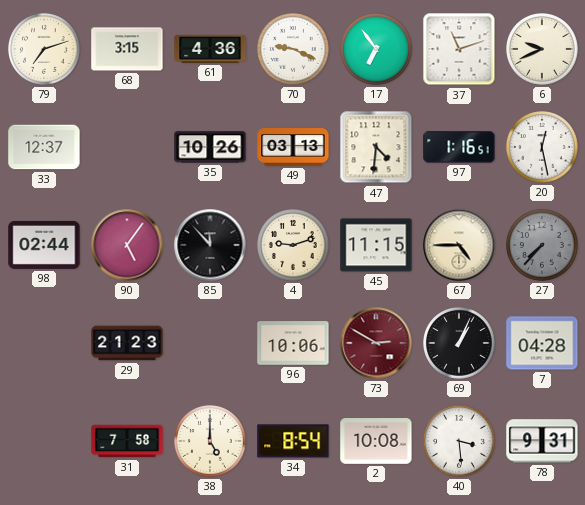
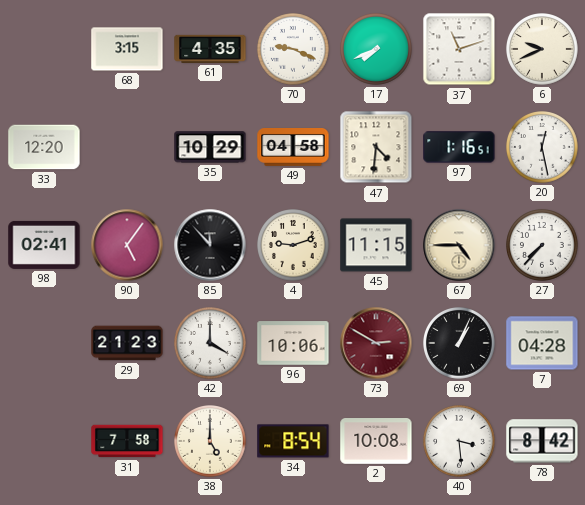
79: 7:12 -> none (45, 50)
61: 4:36 -> 4:35 (210, 49)
17: 6:54 -> 7:41 (377, 50)
33: 12:37 -> 12:20 (44, 147)
35: 10:26 -> 10:29 (210, 147)
49: 03:13 -> 04:58 (293, 148)
98: 02:44 -> 02:41 (44, 245)
27 dial: grey -> white (543, 246)
42: none -> 4:00 (211, 344)
78: 9:31 -> 8:42 (542, 441)
